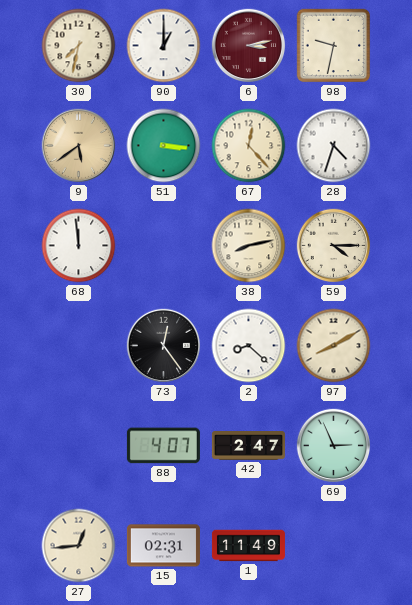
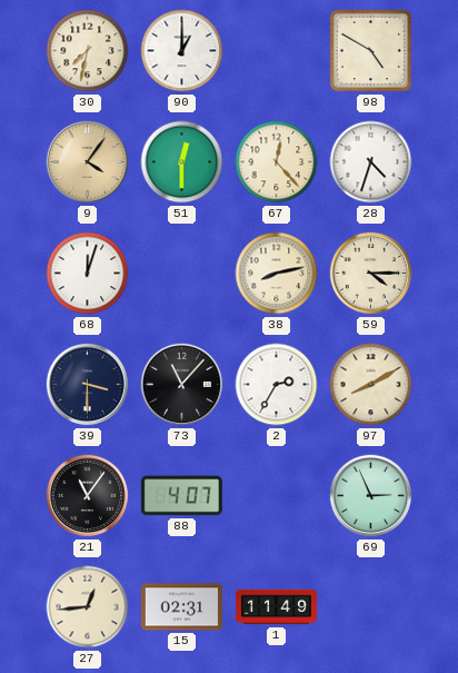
6: 3:13 -> none (249, 46)
98: 9:32 -> 4:50 (371, 51)
9: 5:39 -> 4:06 (88, 162)
51: 3:16 -> 12:30 (182, 162)
68: 11:59 -> 12:03 (88, 274)
39: none -> 3:30 (88, 385)
73: 12:24 -> 11:07 (182, 385)
2: 8:22 -> 2:35 (277, 385)
21: none -> 11:06 (88, 496)
42: 2:47 -> none (248, 446)
